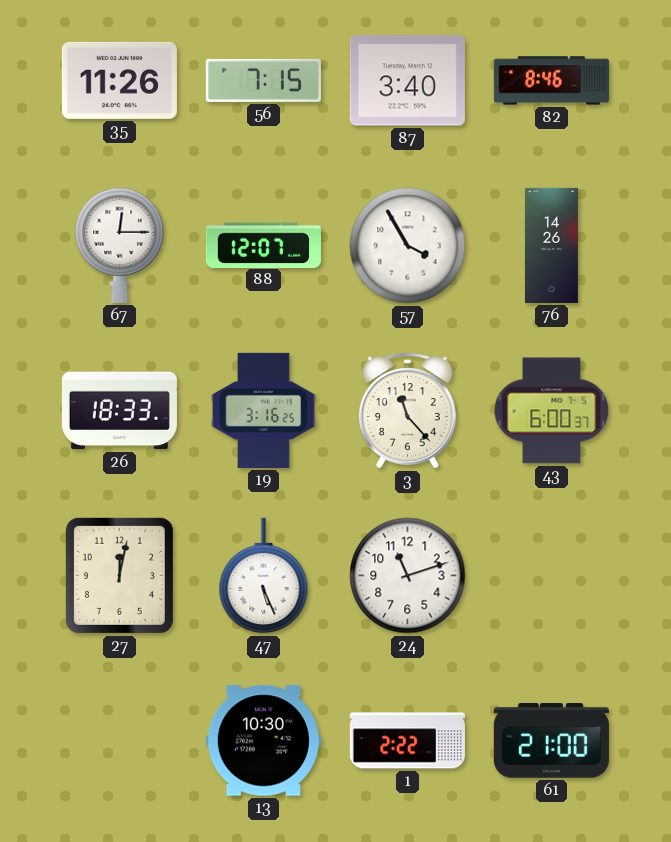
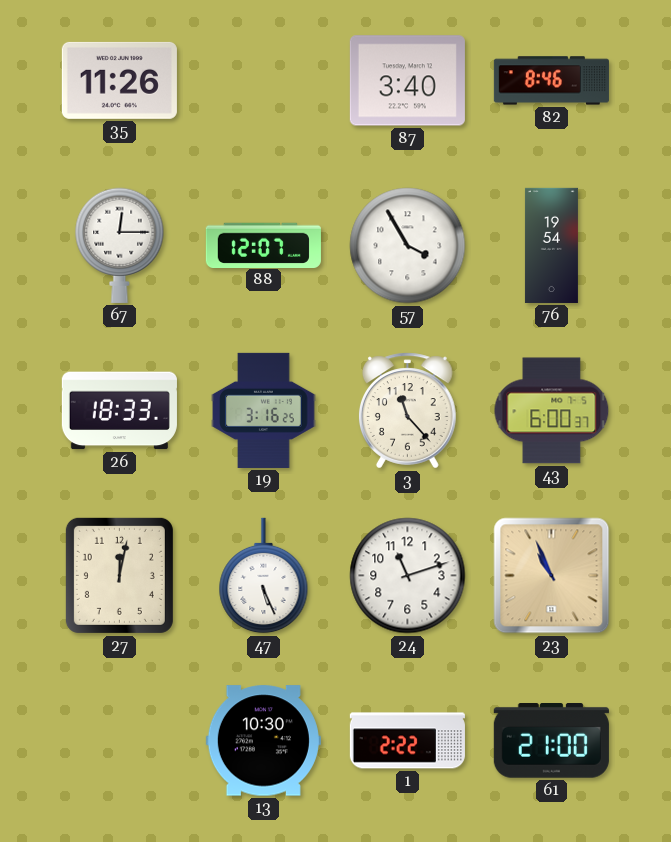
56: 7:15 -> none (263, 80)
76: 14:26 -> 19:54 (551, 245)
23: none -> 10:56 (552, 576)
